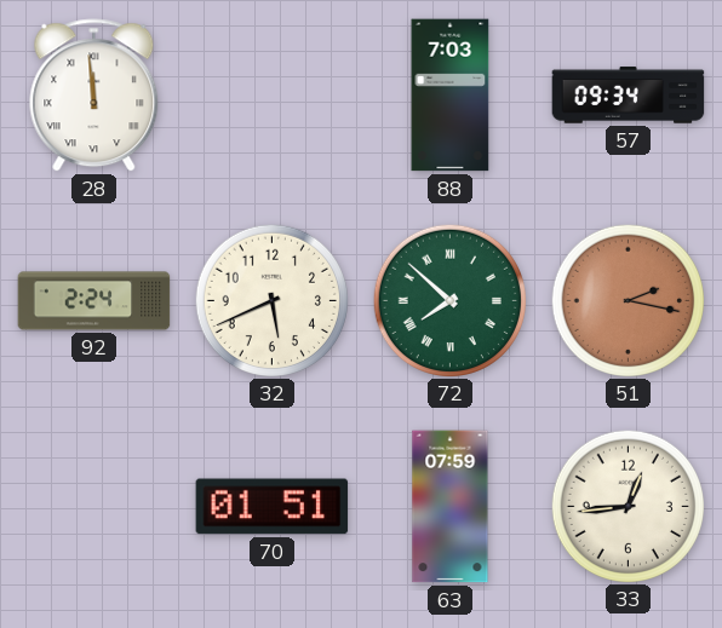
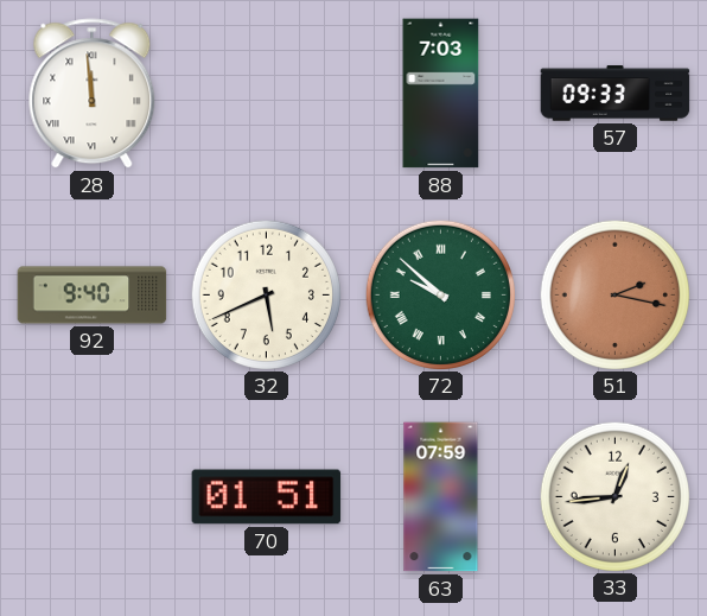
57: 09:34 -> 09:33 (616, 94)
92: 2:24 -> 9:40 (93, 296)
72: 7:52 -> 9:52 (440, 294)
